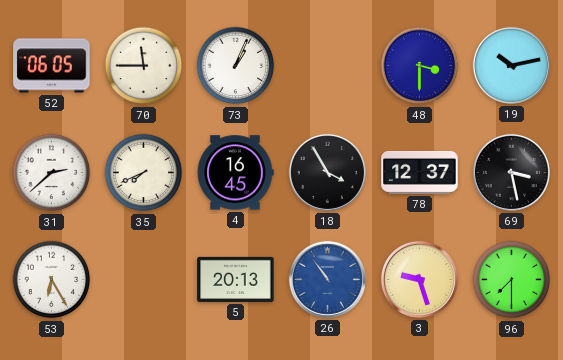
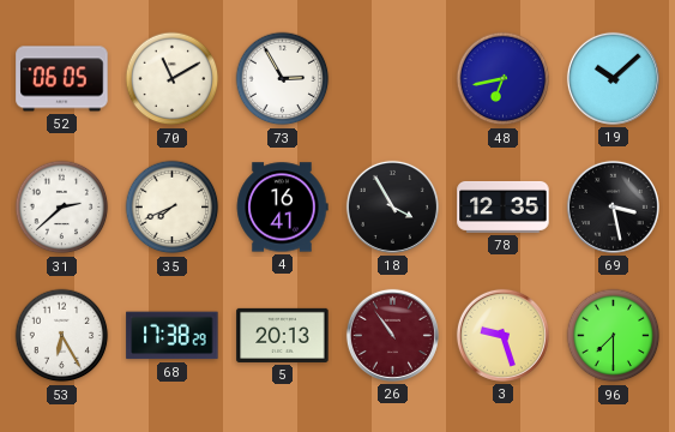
70: 11:45 -> 11:10 (173, 79)
73: 1:04 -> 2:55 (283, 79)
48: 3:30 -> 6:43 (504, 79)
19: 10:13 -> 10:08 (613, 78)
4: 16:45 -> 16:41 (282, 208)
78: 12:37 -> 12:35 (504, 206)
68: none -> 17:38 (173, 336)
26 dial: blue -> burgundy (392, 335)
